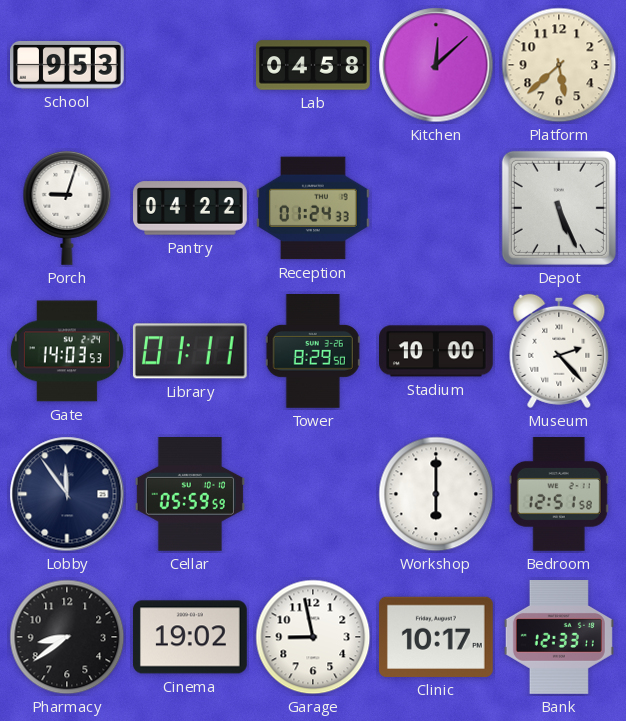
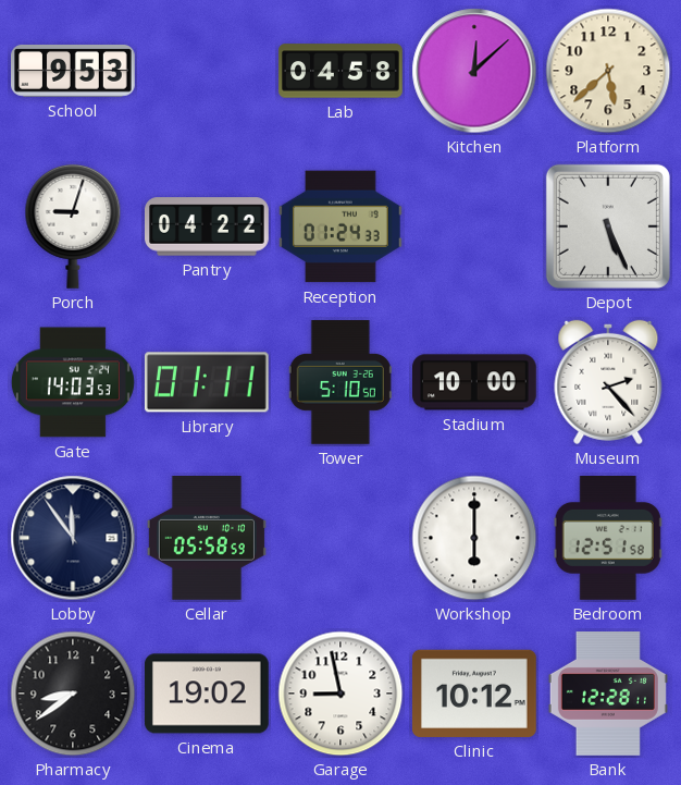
Tower: 8:29 -> 5:10 (340, 383)
Cellar: 05:59 -> 05:58 (207, 539)
Clinic: 10:17 -> 10:12 (474, 694)
Bank: 12:33 -> 12:28 (608, 695)
